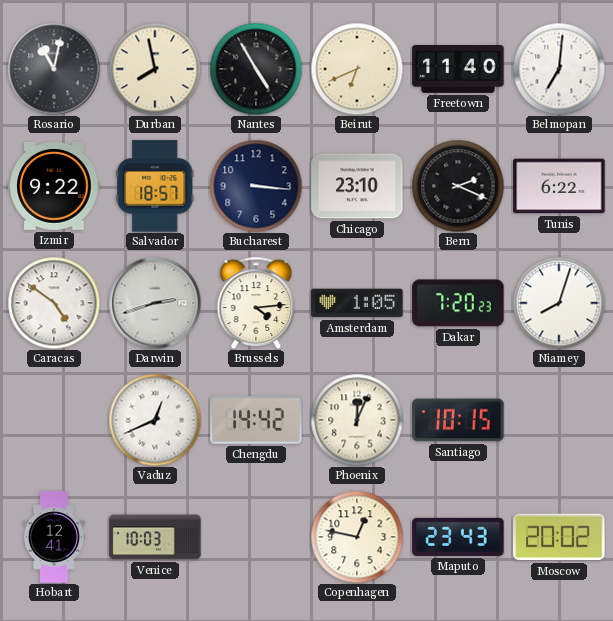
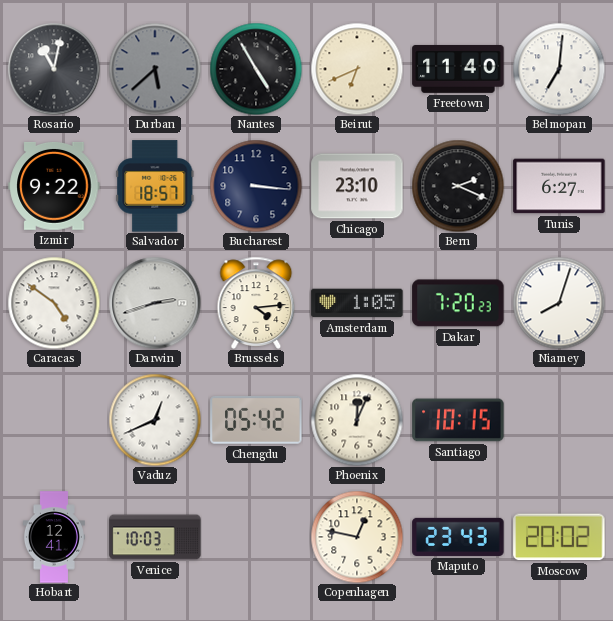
Durban: 7:58 -> 5:38 (155, 69)
Durban dial: cream -> grey (155, 69)
Tunis: 6:22 -> 6:27 (559, 186)
Chengdu: 14:42 -> 05:42 (256, 420)
